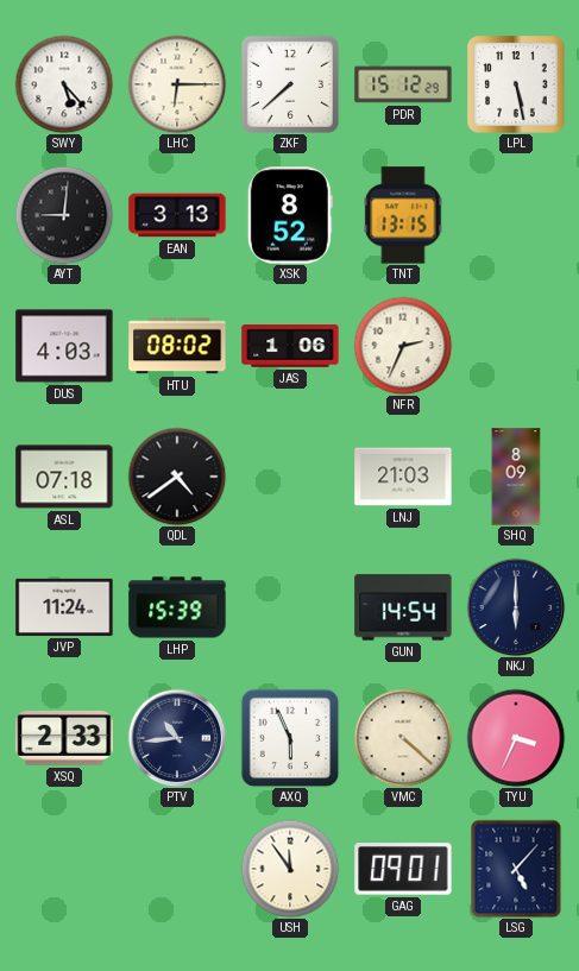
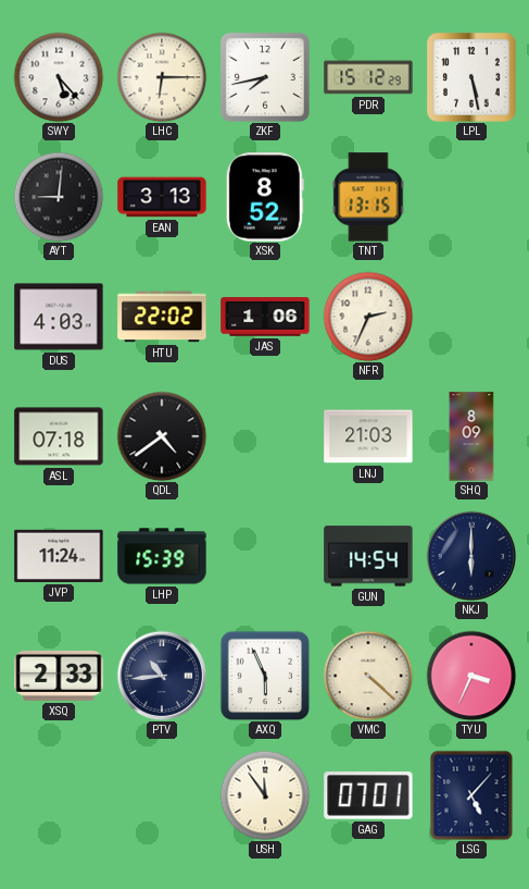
ZKF: 7:38 -> 7:43 (265, 77)
HTU: 08:02 -> 22:02 (162, 317)
GAG: 09:01 -> 07:01 (368, 795)
